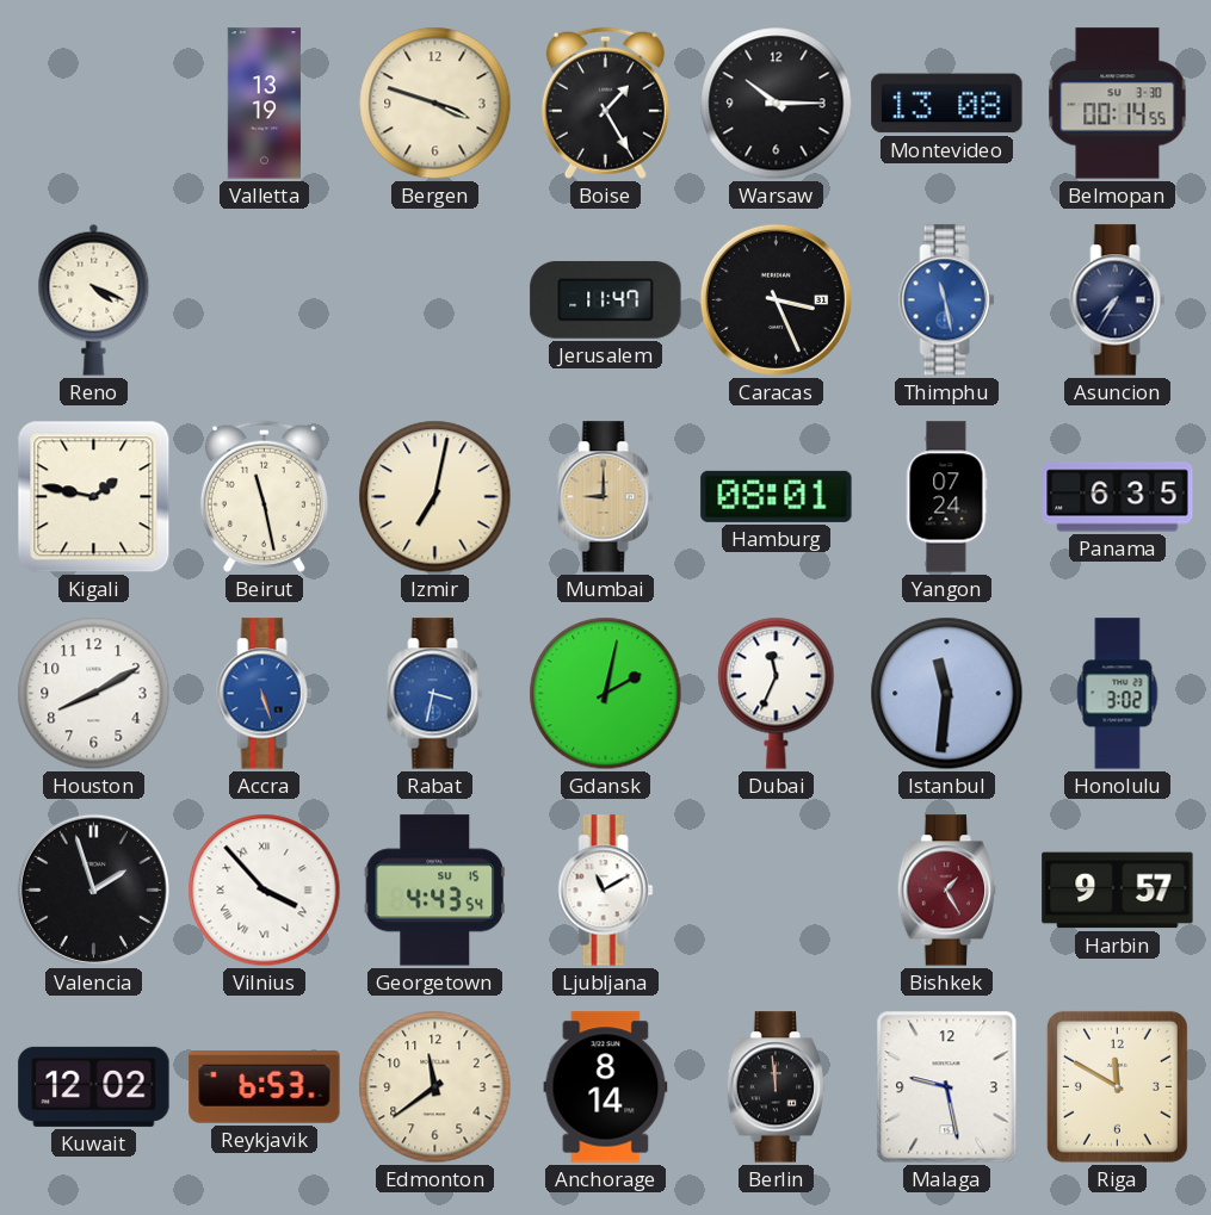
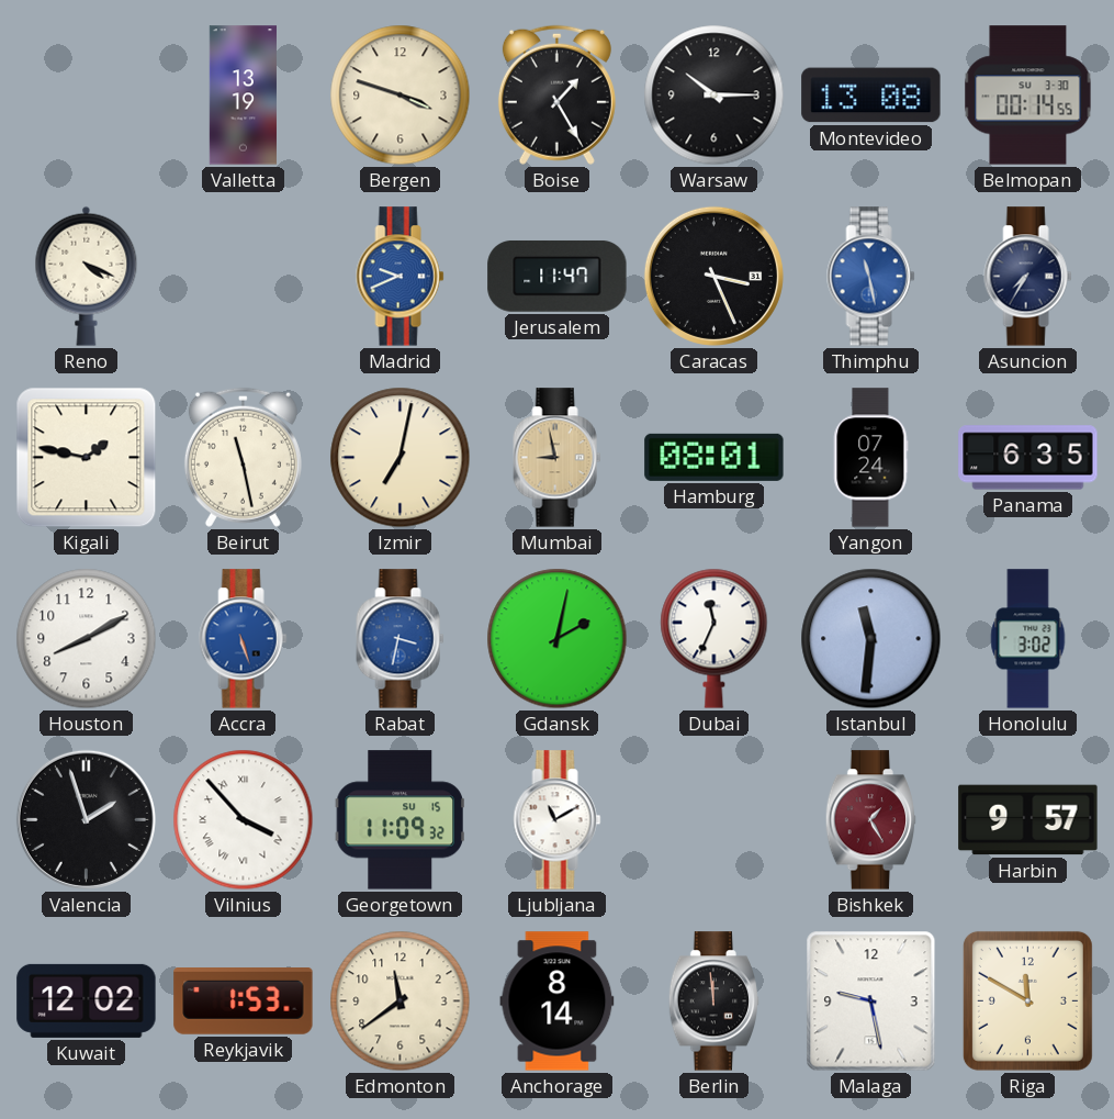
Madrid: none -> 9:41 (401, 277)
Mumbai: 9:00 -> 8:58 (558, 458)
Georgetown: 4:43 -> 11:09 (400, 820)
Reykjavik: 6:53 -> 1:53 (244, 1001)
